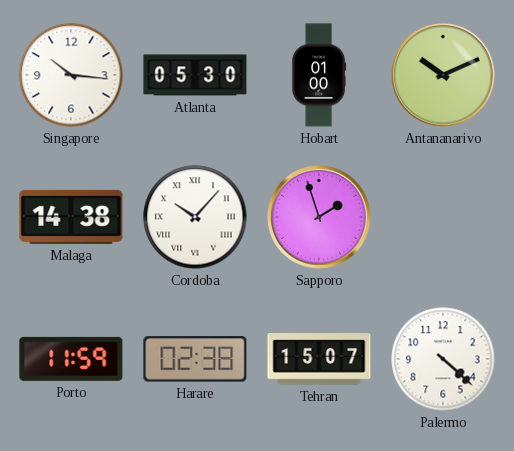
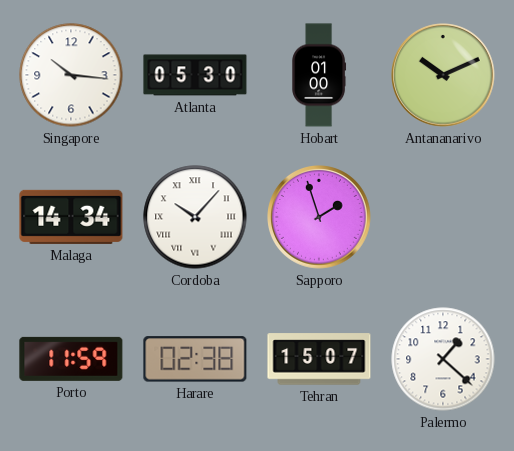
Malaga: 14:38 -> 14:34 (71, 217)
Palermo: 4:22 -> 1:22 (443, 359)
